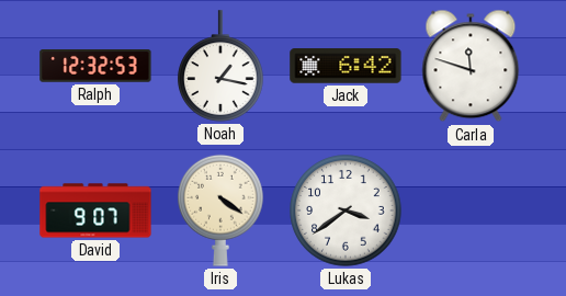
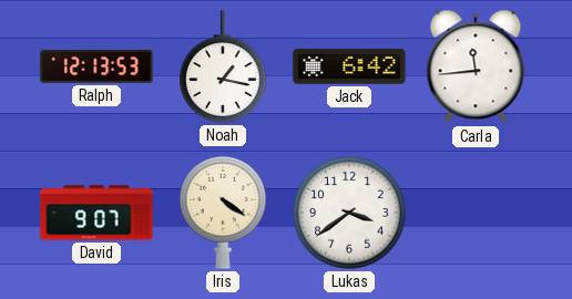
Ralph: 12:32 -> 12:13 (96, 68)
Carla: 11:48 -> 11:44 (476, 66)
